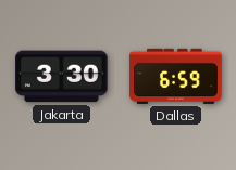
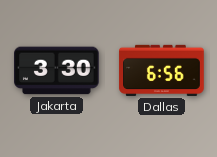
Dallas: 6:59 -> 6:56 (162, 70)
